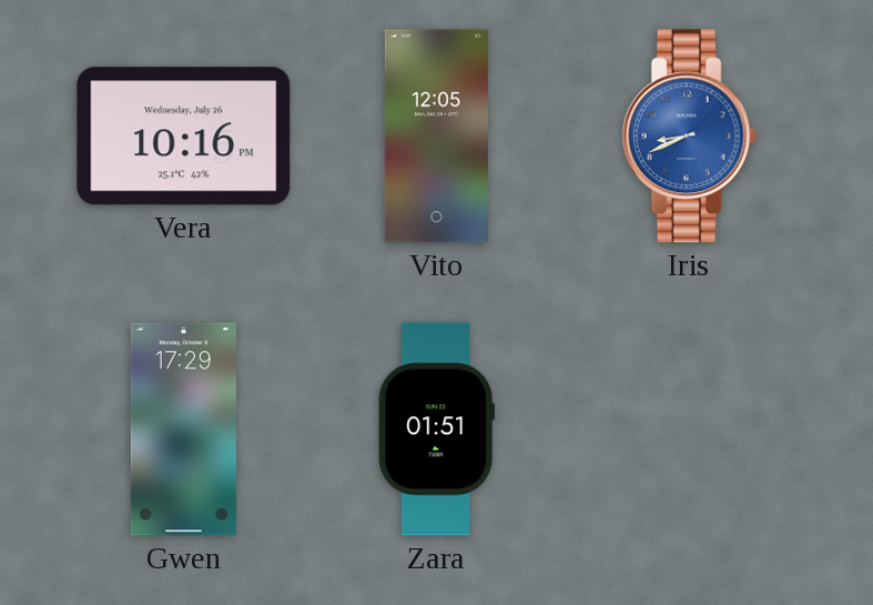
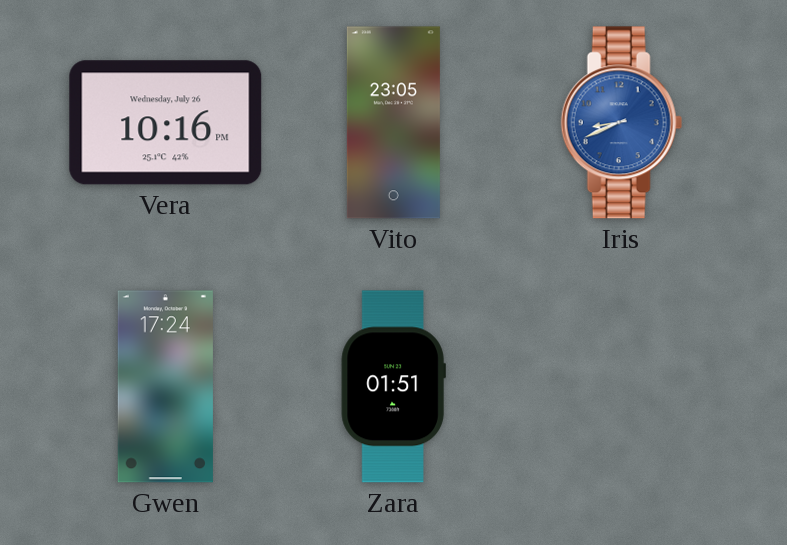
Vito: 12:05 -> 23:05 (393, 123)
Gwen: 17:29 -> 17:24 (165, 387)
